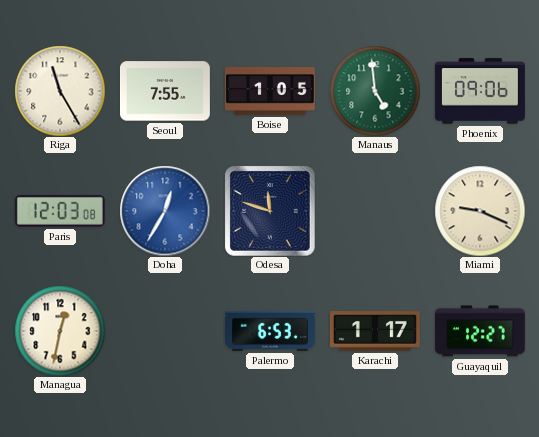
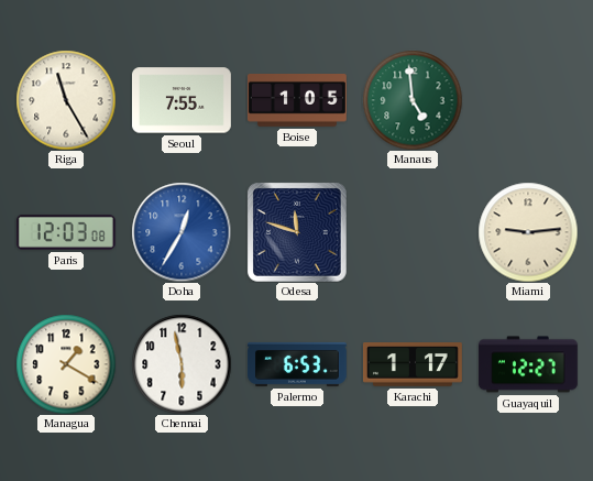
Phoenix: 09:06 -> none (480, 91)
Miami: 9:19 -> 9:14 (528, 232)
Managua: 12:32 -> 1:20 (66, 364)
Chennai: none -> 5:58 (182, 364)
